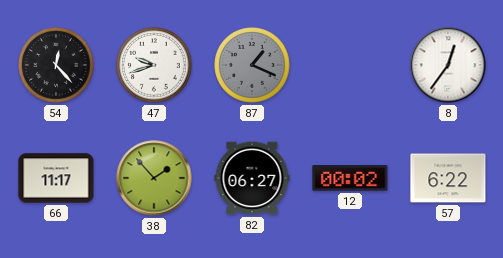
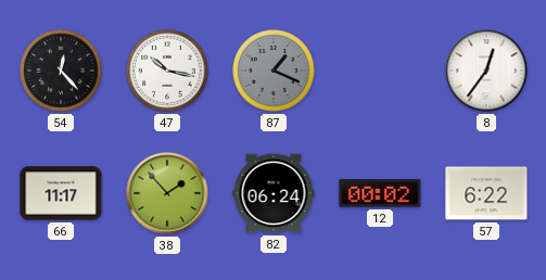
47: 9:42 -> 10:17 (167, 71)
82: 06:27 -> 06:24 (274, 193)
